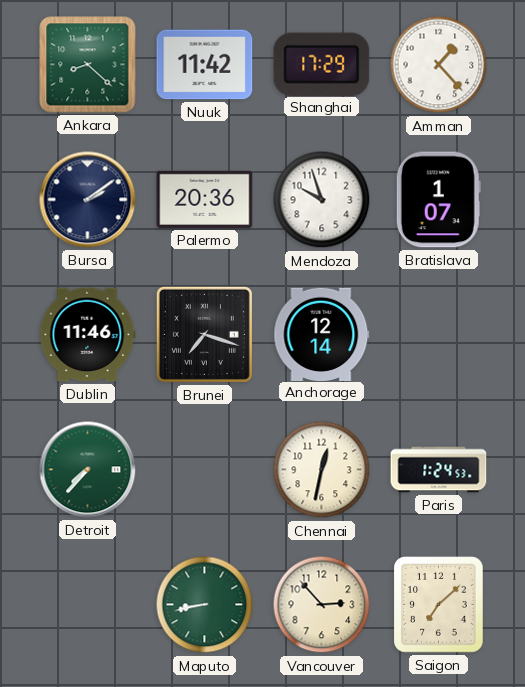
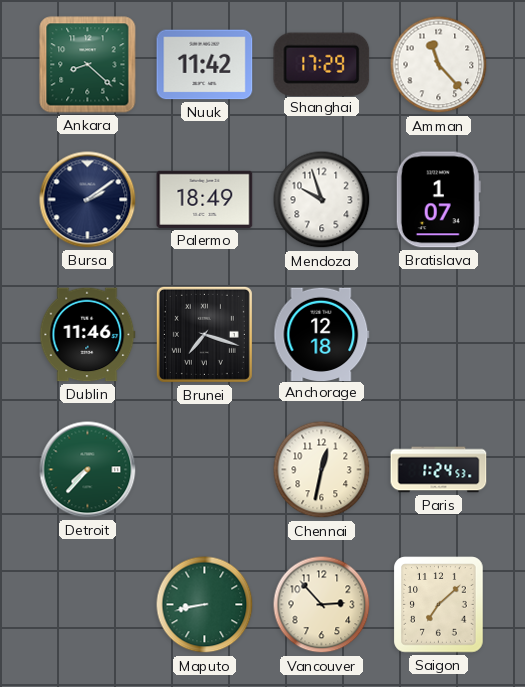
Amman: 1:23 -> 11:23 (439, 65)
Palermo: 20:36 -> 18:49 (205, 199)
Anchorage: 12:14 -> 12:18 (322, 334)
